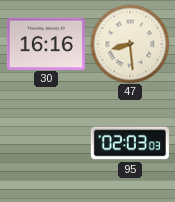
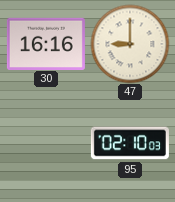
47: 8:29 -> 9:00 (130, 44)
95: 02:03 -> 02:10 (130, 143)
